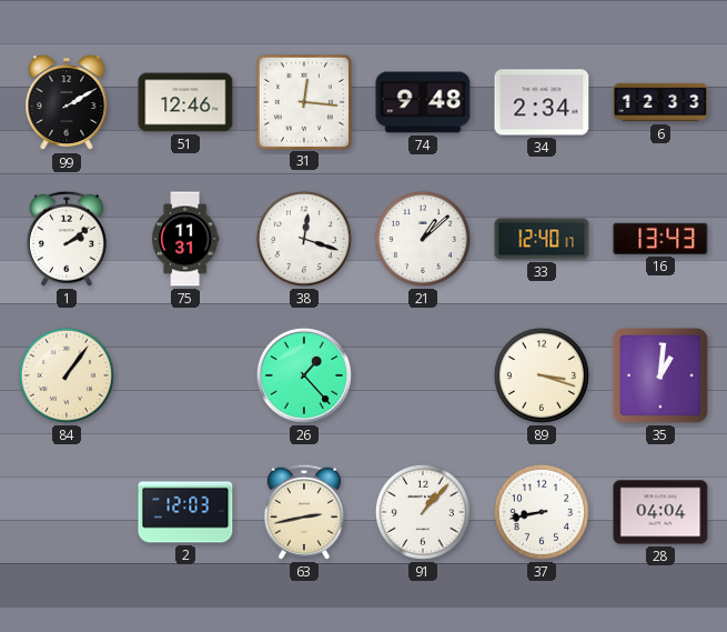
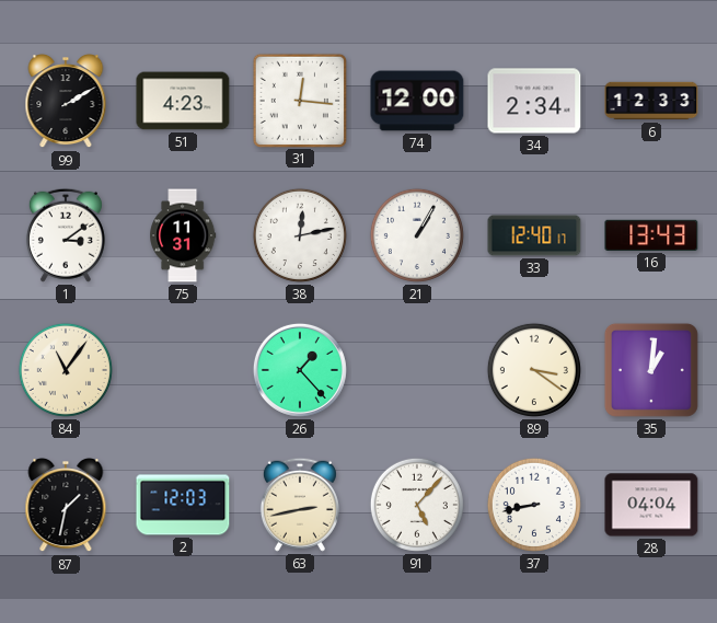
51: 12:46 -> 4:23 (183, 101)
74: 9:48 -> 12:00 (417, 101)
1: 2:09 -> 3:09 (66, 235)
38: 12:18 -> 12:13 (300, 235)
21: 1:08 -> 1:05 (417, 235)
84: 1:06 -> 11:06 (66, 370)
89: 3:18 -> 3:21 (534, 370)
87: none -> 1:32 (66, 506)
91: 1:07 -> 5:07 (417, 505)
